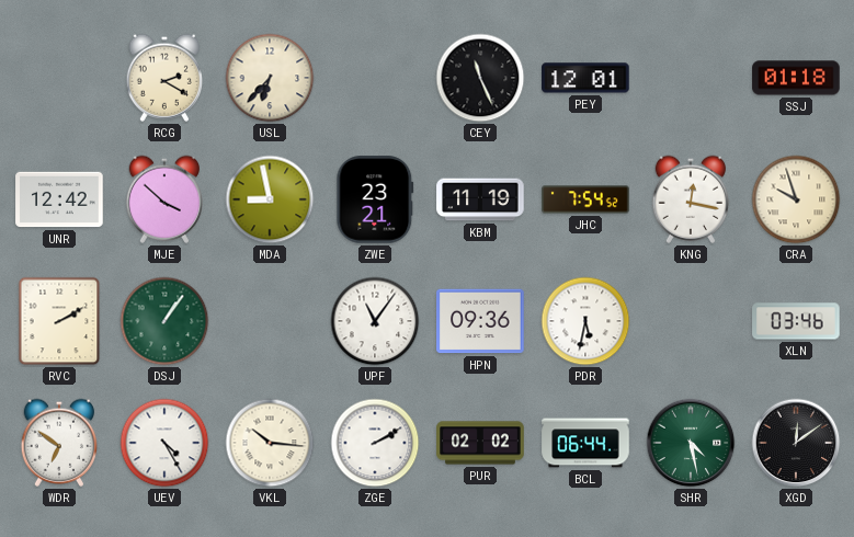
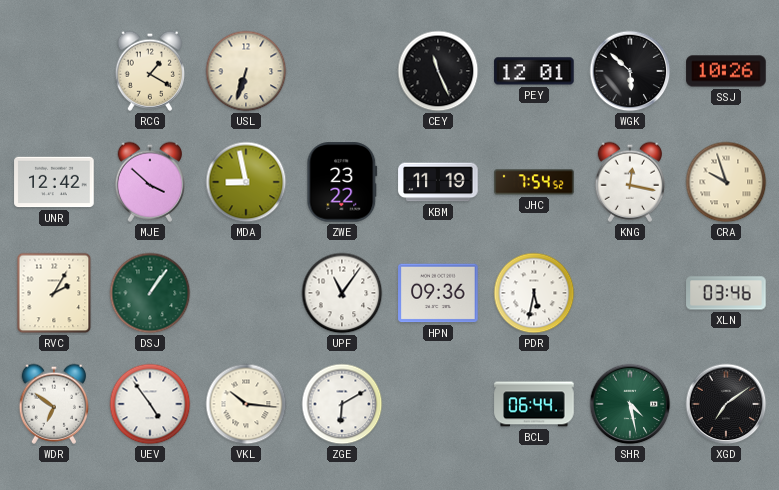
RCG: 2:20 -> 1:20 (150, 71)
USL: 6:37 -> 6:33 (246, 71)
WGK: none -> 5:52 (630, 71)
SSJ: 01:18 -> 10:26 (726, 71)
ZWE: 23:21 -> 23:22 (342, 182)
RVC: 2:10 -> 2:05 (54, 293)
UEV: 4:25 -> 4:54 (150, 404)
ZGE: 2:10 -> 6:10 (342, 404)
PUR: 02:02 -> none (480, 443)
XGD: 12:09 -> 7:09 (726, 404)
